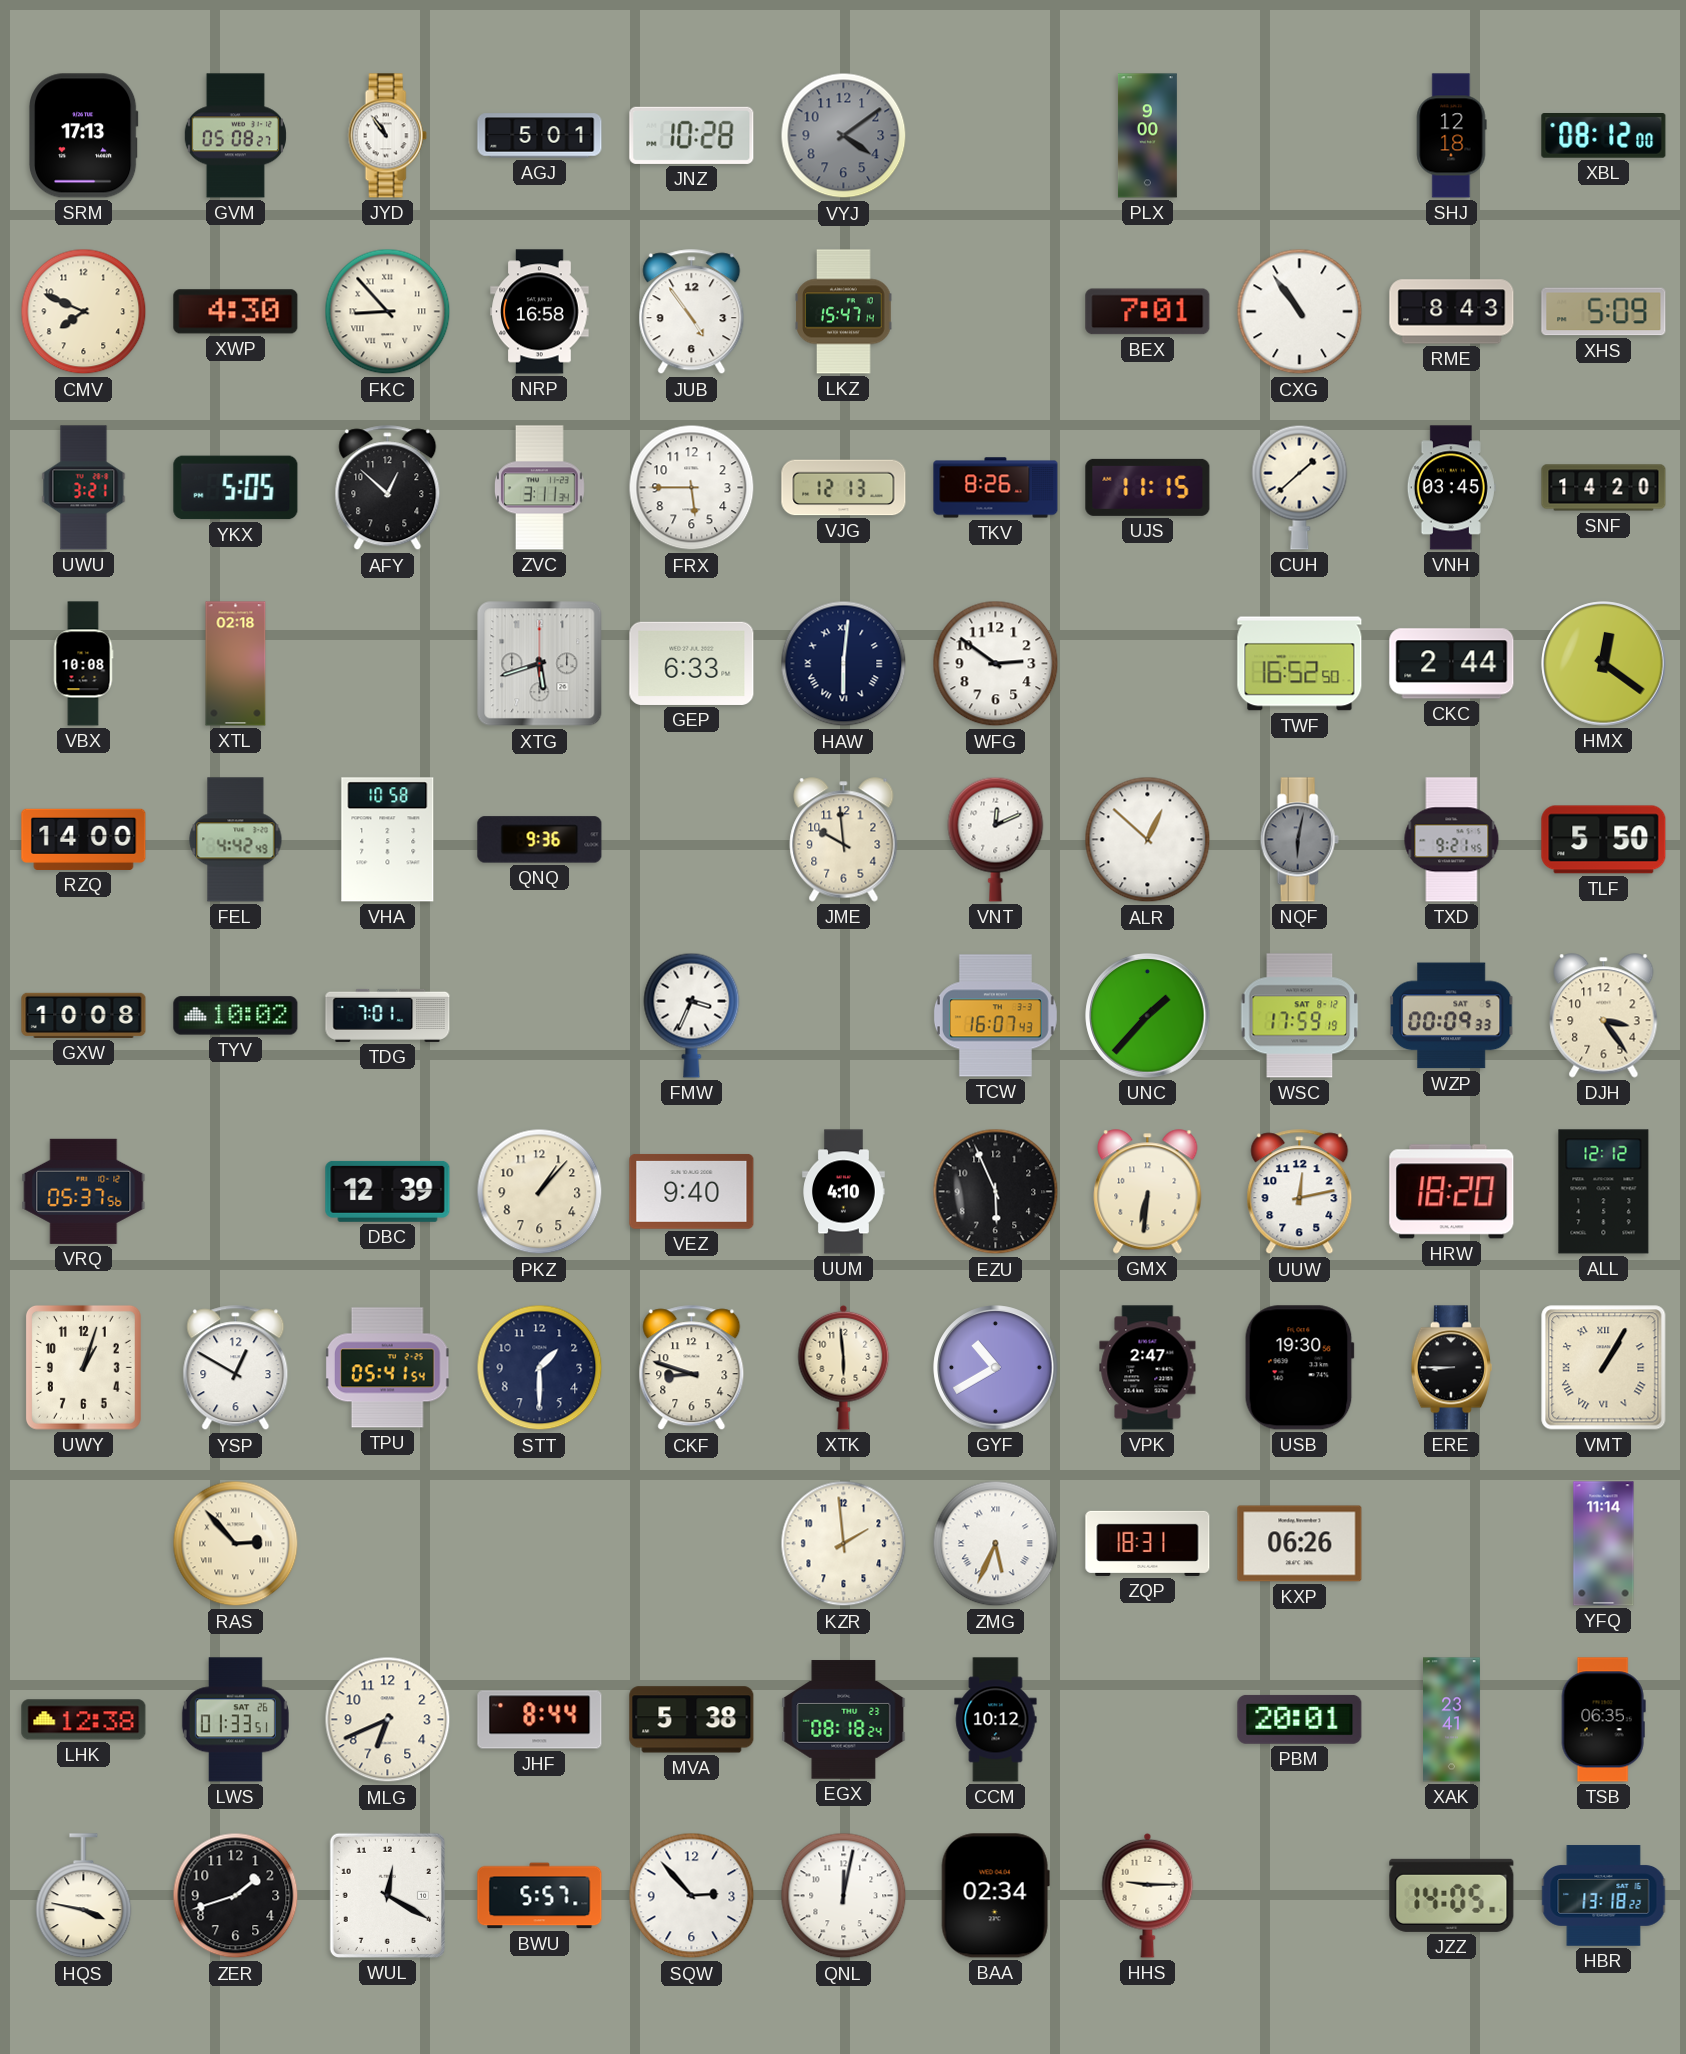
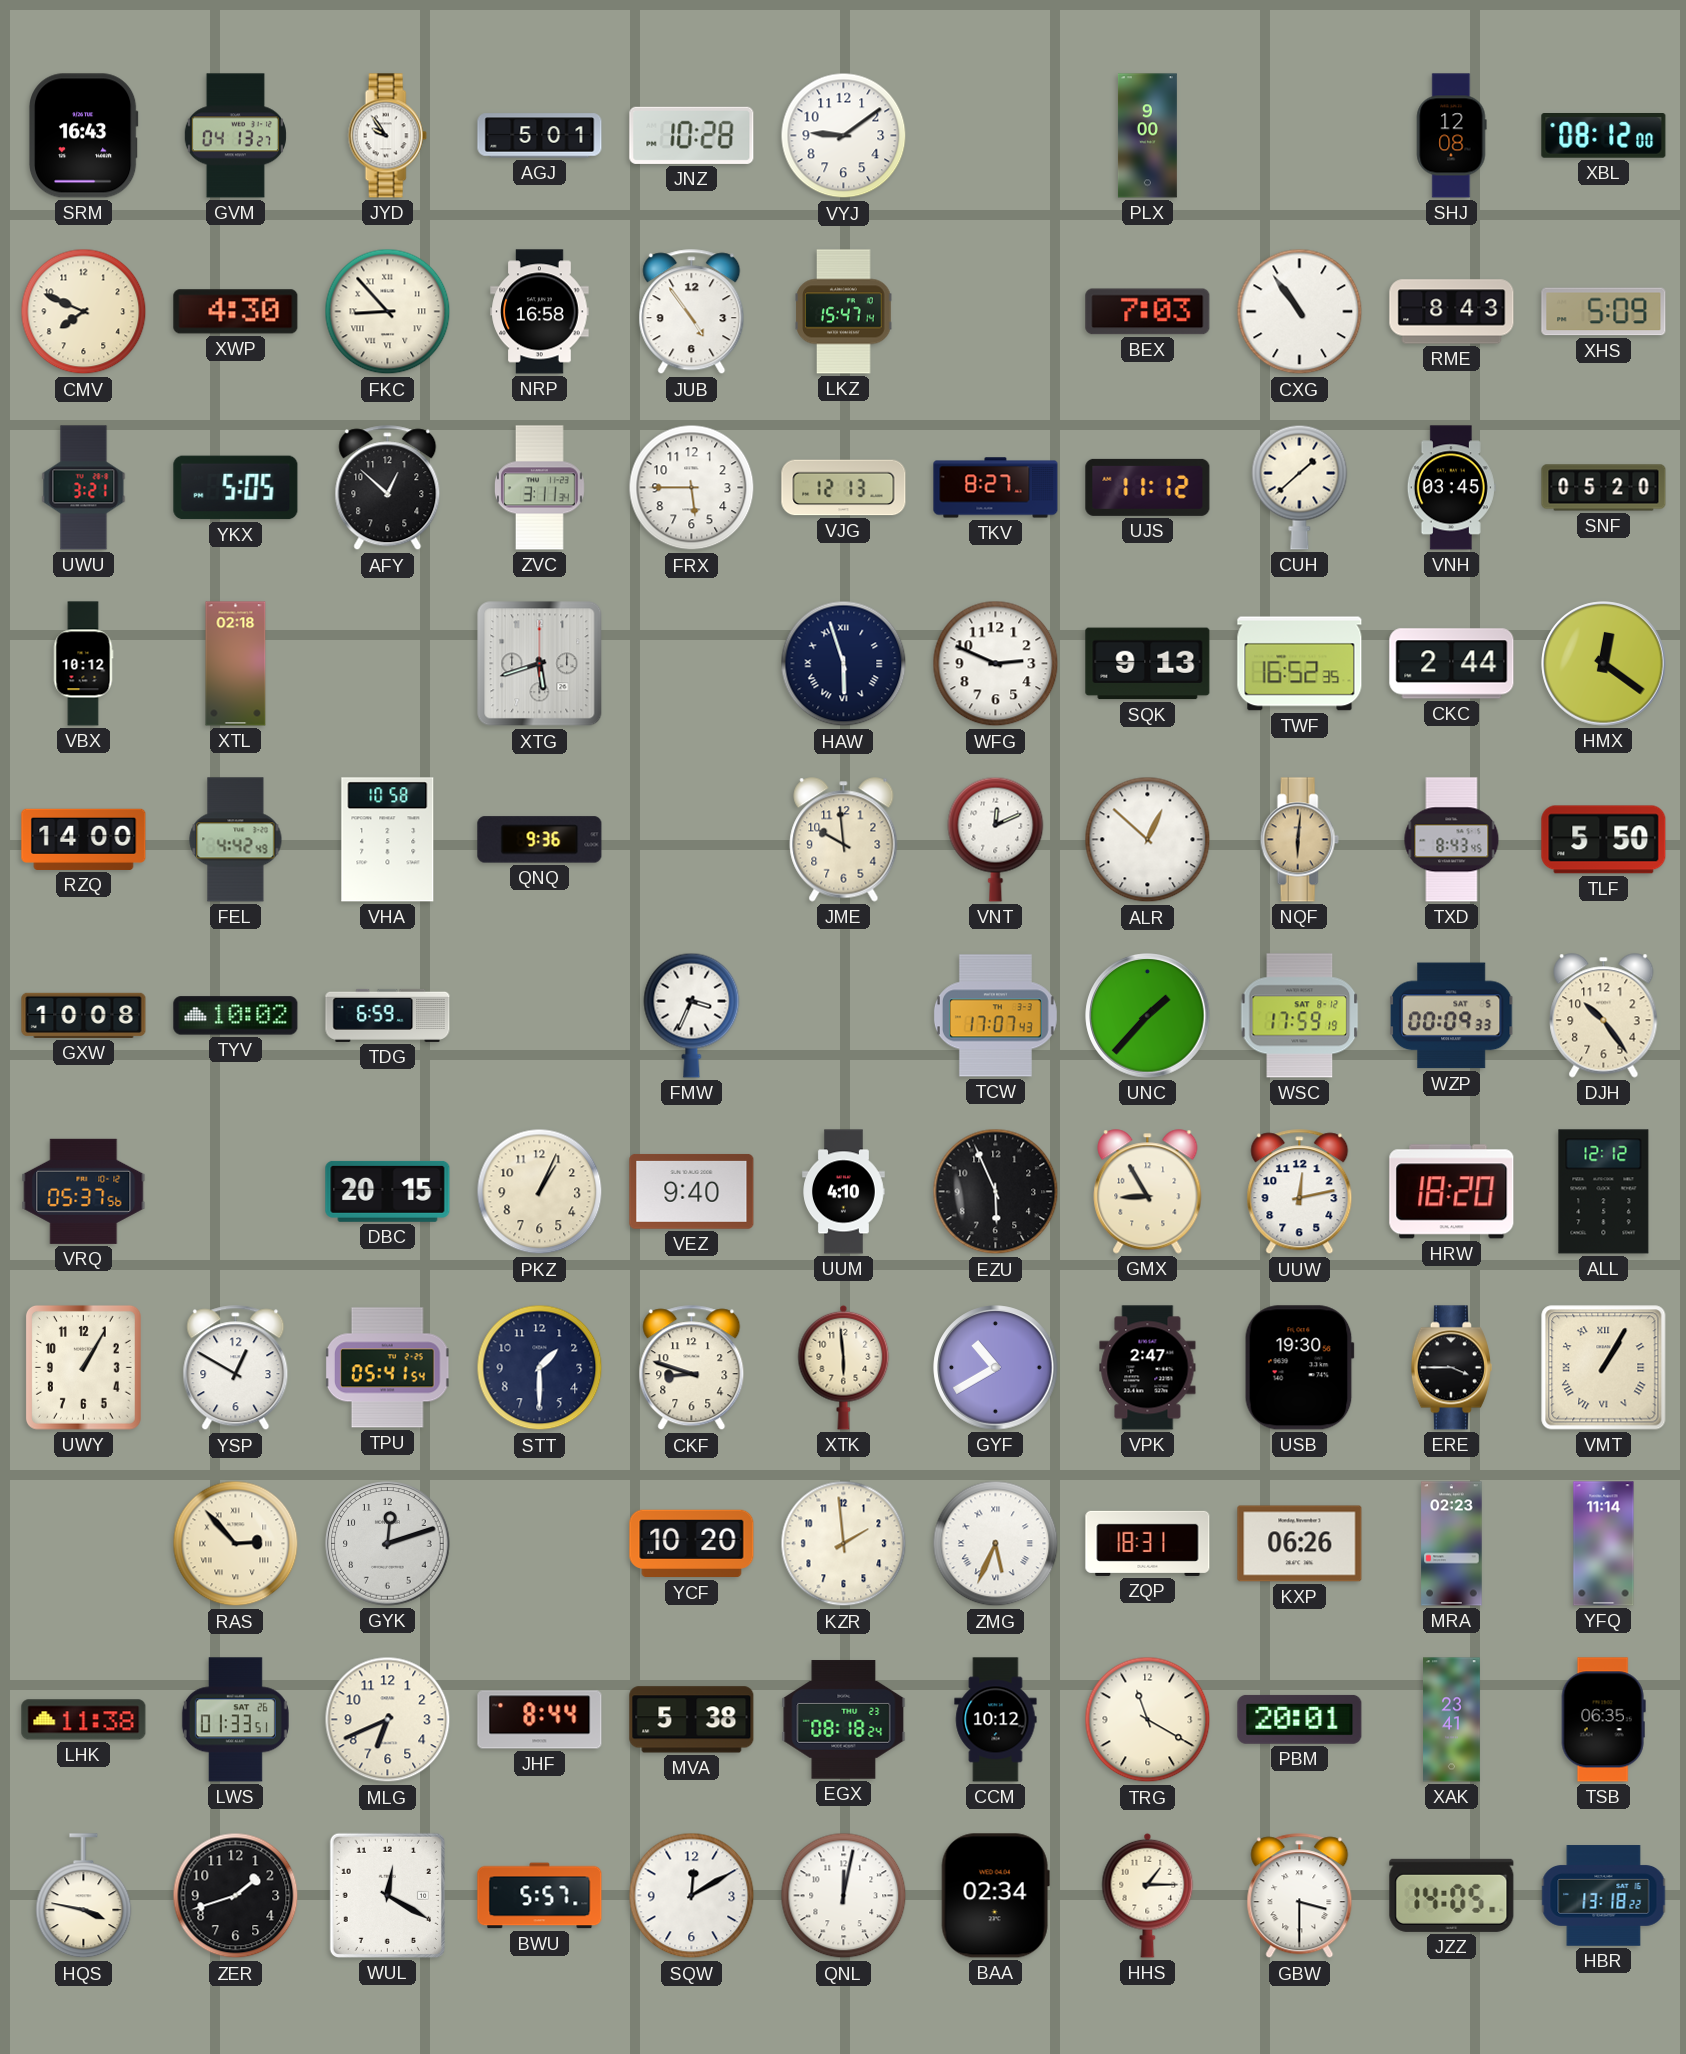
SRM: 17:13 -> 16:43 (83, 136)
GVM: 05:08 -> 04:13 (235, 136)
JYD: 10:54 -> 9:54 (387, 136)
VYJ: 4:09 -> 9:09 (844, 136)
VYJ dial: grey -> white (844, 136)
SHJ: 12:18 -> 12:08 (1451, 136)
BEX: 7:01 -> 7:03 (1148, 312)
TKV: 8:26 -> 8:27 (996, 488)
UJS: 11:15 -> 11:12 (1148, 487)
SNF: 14:20 -> 05:20 (1604, 488)
VBX: 10:08 -> 10:12 (83, 664)
GEP: 6:33 -> none (692, 663)
HAW: 6:01 -> 5:57 (844, 664)
WFG: 2:51 -> 2:49 (996, 664)
SQK: none -> 9:13 (1148, 664)
TWF: 16:52:50 -> 16:52:35 (1300, 664)
NQF: 6:02 -> 6:01 (1299, 840)
NQF dial: grey -> champagne (1299, 840)
TXD: 9:21 -> 8:43 (1452, 840)
TDG: 7:01 -> 6:59 (388, 1015)
TCW: 16:07 -> 17:07 (995, 1016)
DJH: 3:24 -> 10:24 (1604, 1016)
DBC: 12:39 -> 20:15 (388, 1191)
PKZ: 1:07 -> 1:04 (540, 1192)
GMX: 6:31 -> 8:55 (1148, 1192)
UWY: 1:03 -> 1:05 (83, 1367)
ERE: 8:45 -> 3:45 (1451, 1368)
GYK: none -> 12:12 (388, 1544)
YCF: none -> 10:20 (692, 1544)
MRA: none -> 02:23 (1452, 1544)
LHK: 12:38 -> 11:38 (84, 1720)
TRG: none -> 11:20 (1148, 1720)
SQW: 2:53 -> 12:10 (692, 1896)
HHS: 9:15 -> 1:15 (1148, 1895)
GBW: none -> 3:30 (1300, 1896)
